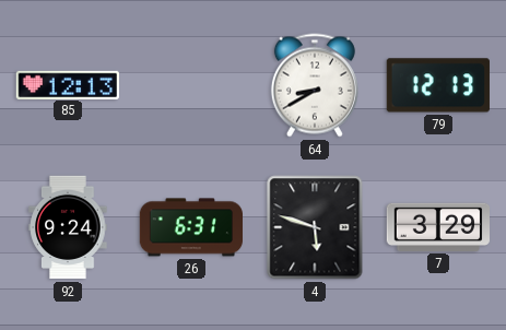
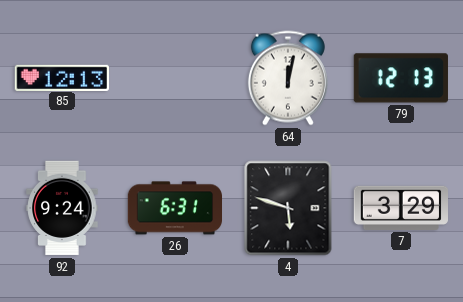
64: 8:40 -> 12:02 (288, 78)
